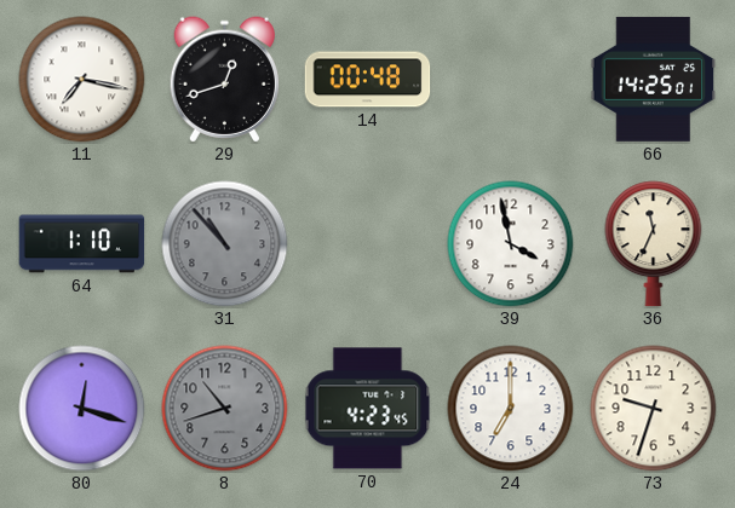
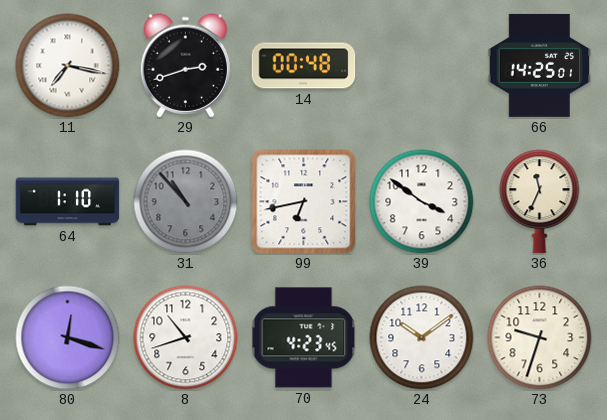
29: 12:42 -> 2:42 (185, 66)
99: none -> 6:43 (304, 202)
39: 3:58 -> 3:51 (422, 202)
8 dial: grey -> white (186, 338)
24: 7:00 -> 10:09 (422, 338)
